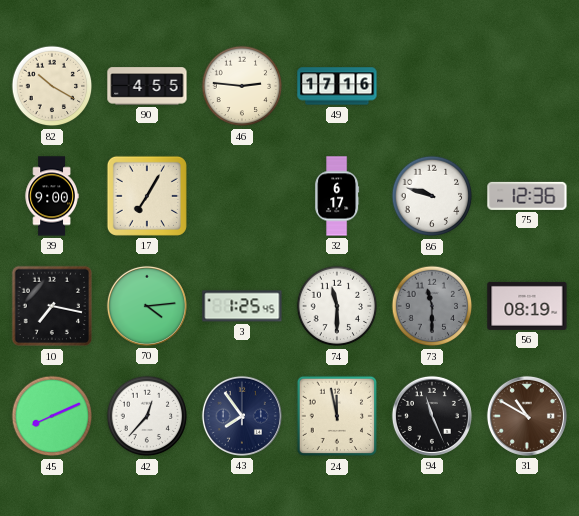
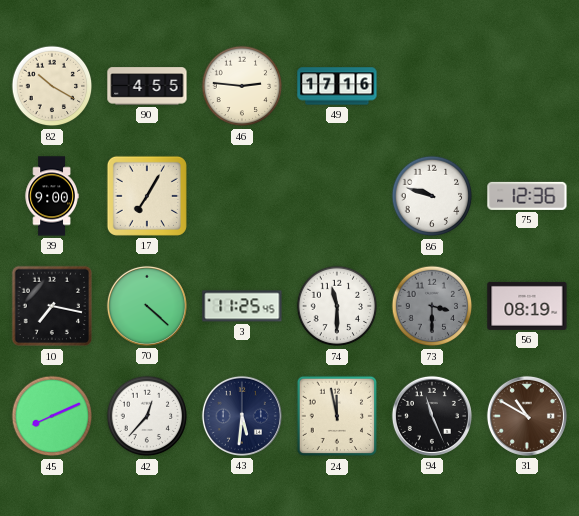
32: 6:17 -> none (337, 196)
70: 4:14 -> 4:22 (147, 306)
3: 1:25 -> 11:25 (242, 306)
73: 11:30 -> 3:30 (432, 306)
43: 7:54 -> 5:31 (242, 416)
